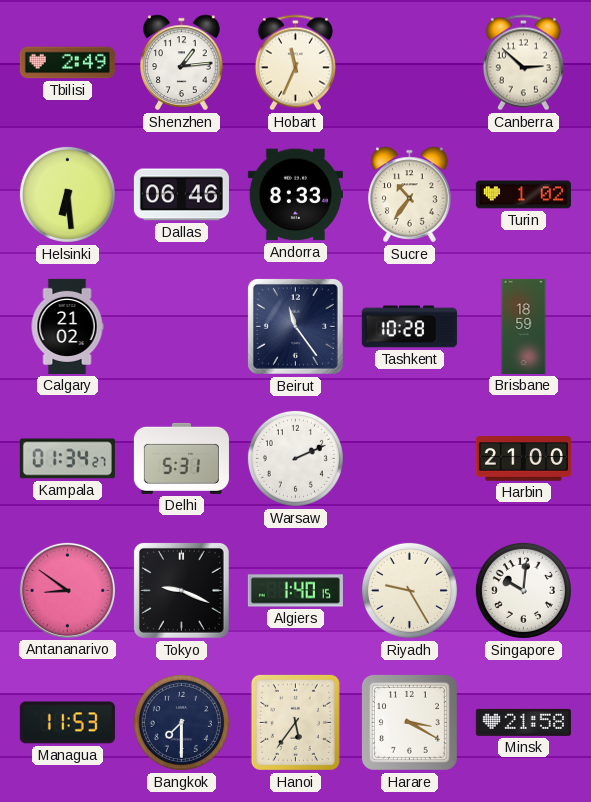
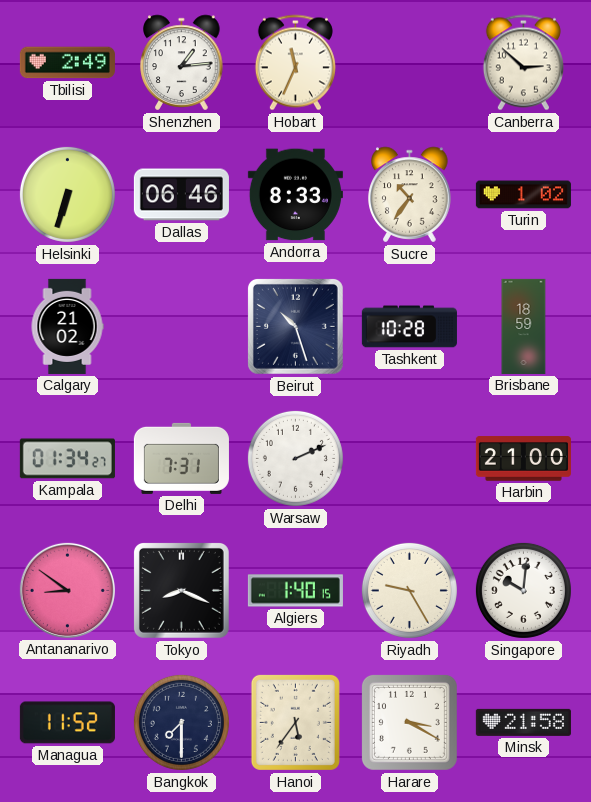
Helsinki: 6:29 -> 6:33 (67, 194)
Beirut: 11:24 -> 10:27 (295, 326)
Delhi: 5:31 -> 7:31 (181, 458)
Tokyo: 9:19 -> 8:19 (181, 590)
Managua: 11:53 -> 11:52 (67, 723)
